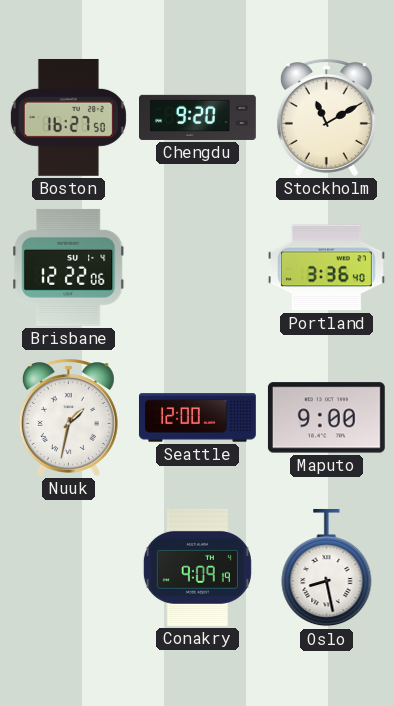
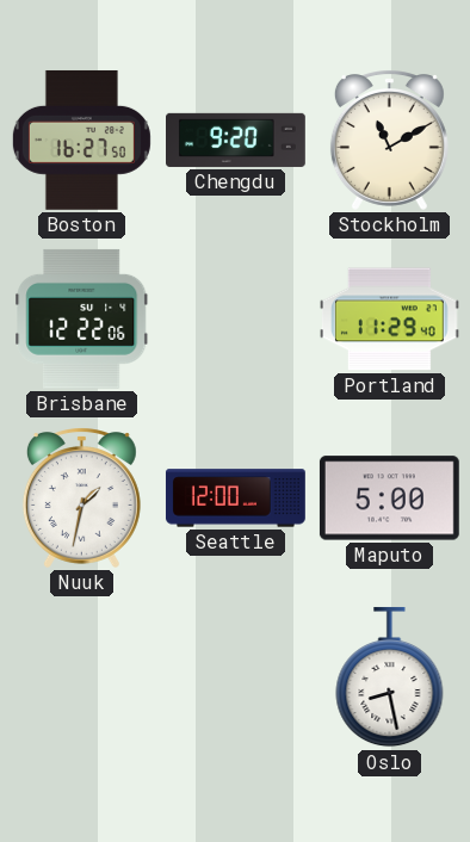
Portland: 3:36 -> 11:29 (389, 320)
Maputo: 9:00 -> 5:00 (389, 499)
Conakry: 9:09 -> none (197, 567)
